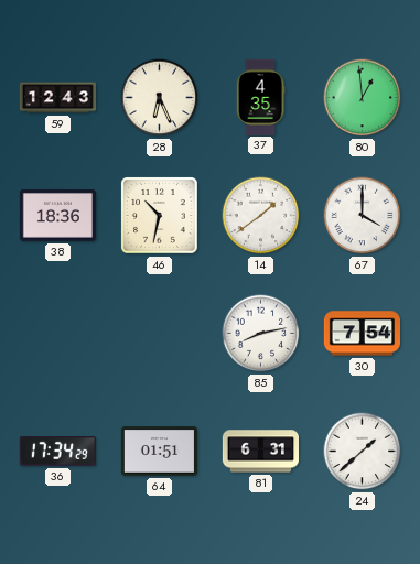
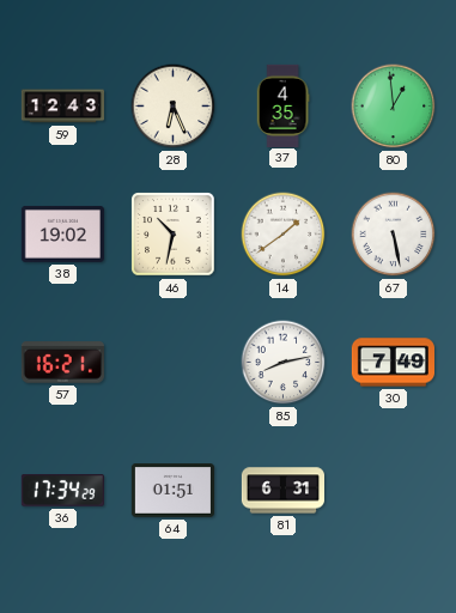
38: 18:36 -> 19:02 (62, 233)
67: 4:00 -> 5:28 (394, 235)
57: none -> 16:21 (62, 363)
30: 7:54 -> 7:49 (393, 363)
24: 1:38 -> none (363, 452)
